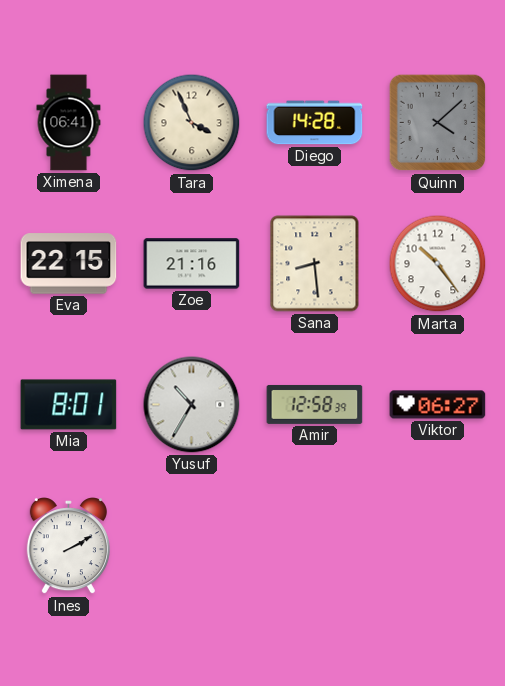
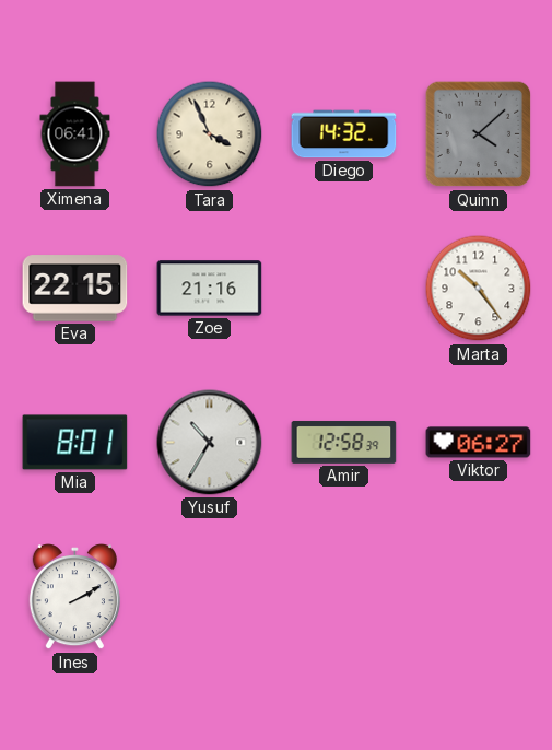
Diego: 14:28 -> 14:32 (344, 134)
Sana: 8:29 -> none (315, 264)
